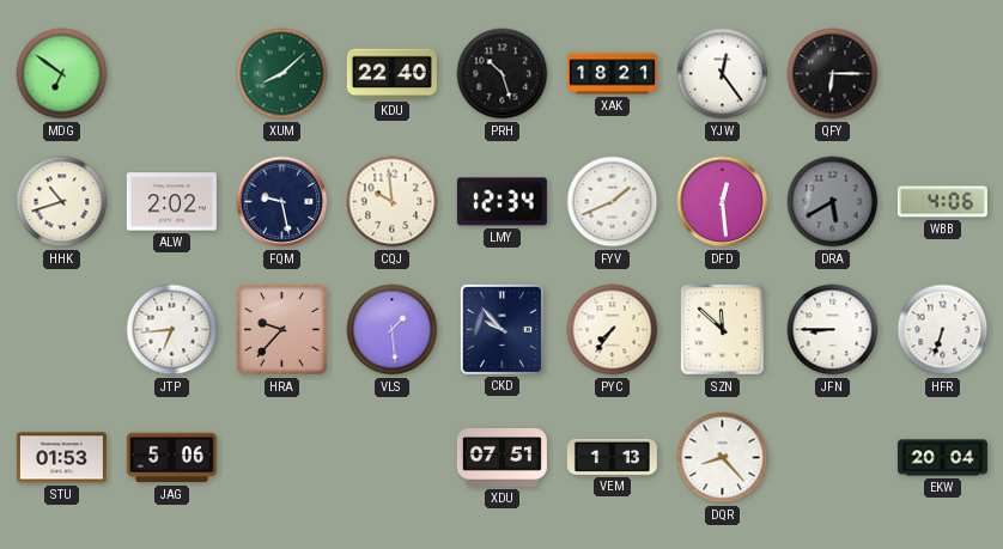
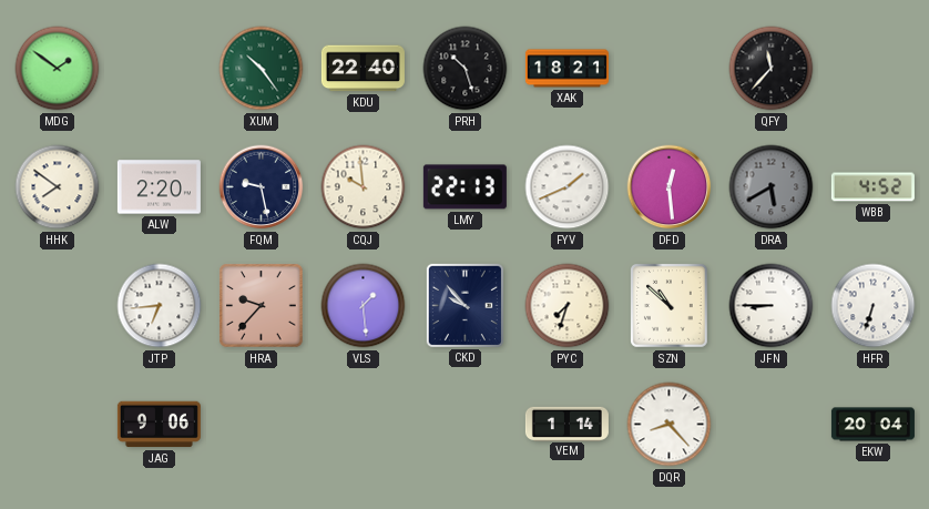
MDG: 6:51 -> 1:51 (58, 69)
XUM: 8:08 -> 10:24 (262, 69)
YJW: 12:24 -> none (723, 74)
QFY: 6:15 -> 11:37 (772, 69)
HHK: 10:42 -> 7:51 (58, 187)
ALW: 2:02 -> 2:20 (159, 187)
LMY: 12:34 -> 22:13 (465, 187)
WBB: 4:06 -> 4:52 (872, 187)
PYC: 7:36 -> 7:33 (568, 306)
SZN: 11:52 -> 10:52 (670, 306)
STU: 01:53 -> none (61, 458)
JAG: 5:06 -> 9:06 (159, 425)
XDU: 07:51 -> none (501, 457)
VEM: 1:13 -> 1:14 (566, 424)
